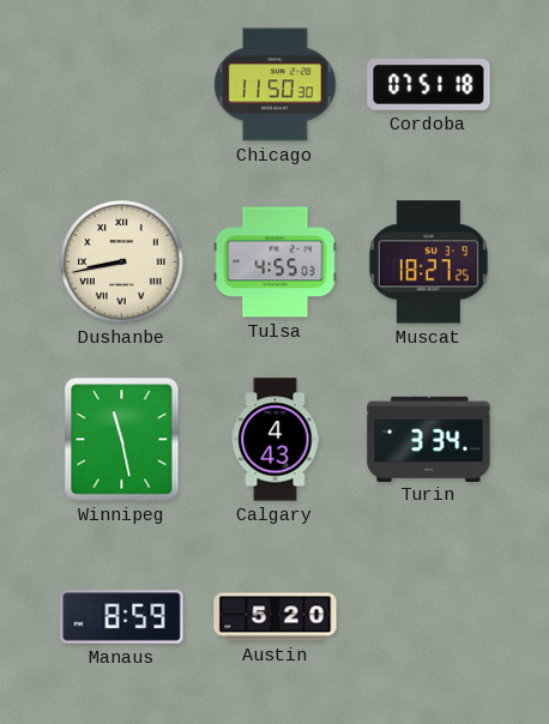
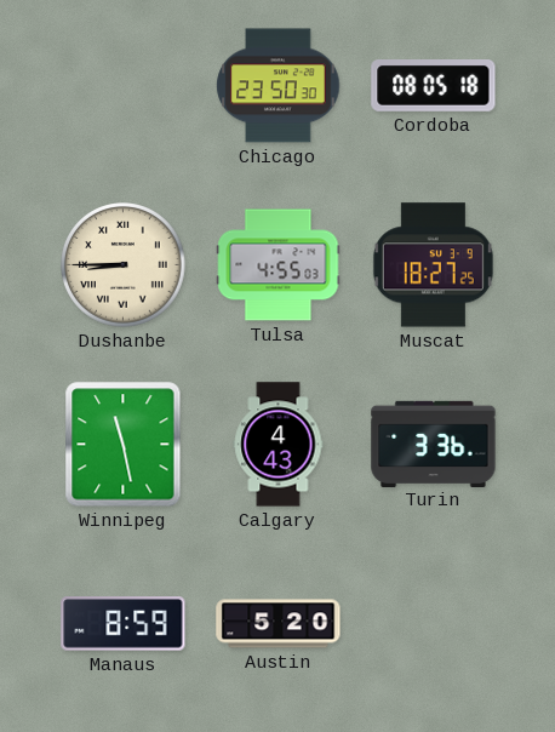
Chicago: 11:50 -> 23:50 (279, 86)
Cordoba: 07:51 -> 08:05 (434, 86)
Dushanbe: 8:43 -> 8:45 (124, 265)
Turin: 3:34 -> 3:36 (434, 444)
